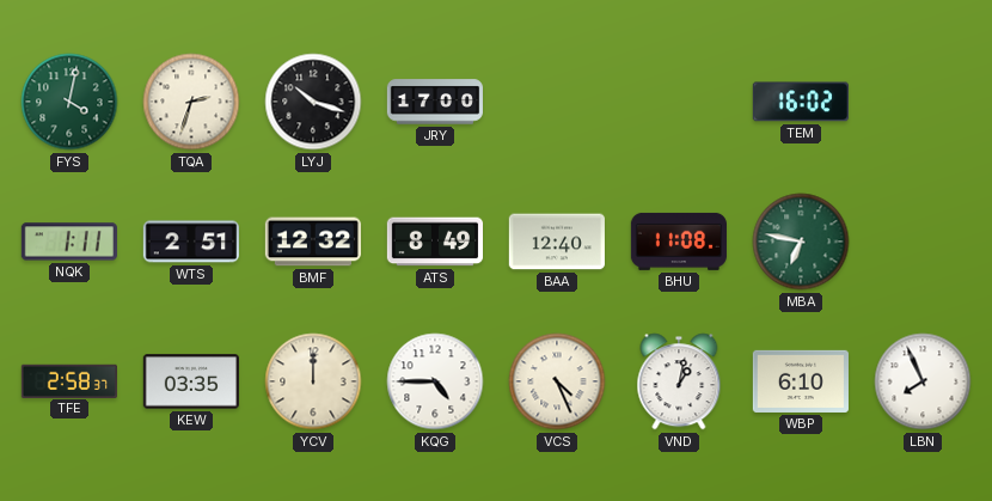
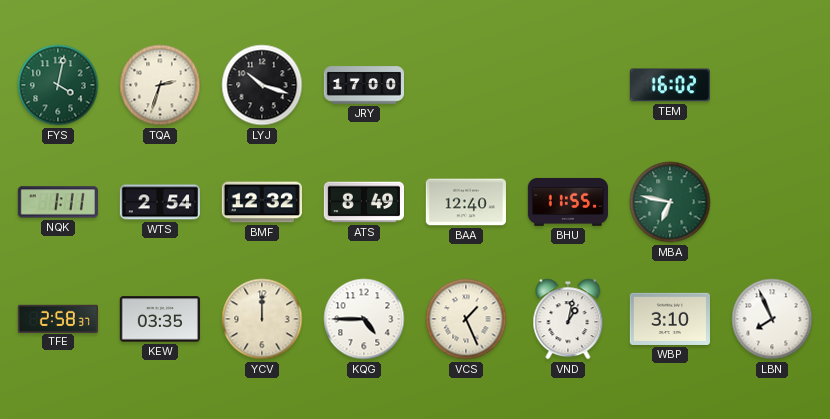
WTS: 2:51 -> 2:54 (160, 202)
BHU: 11:08 -> 11:55 (567, 202)
VCS: 4:26 -> 1:26 (466, 319)
WBP: 6:10 -> 3:10 (669, 319)
